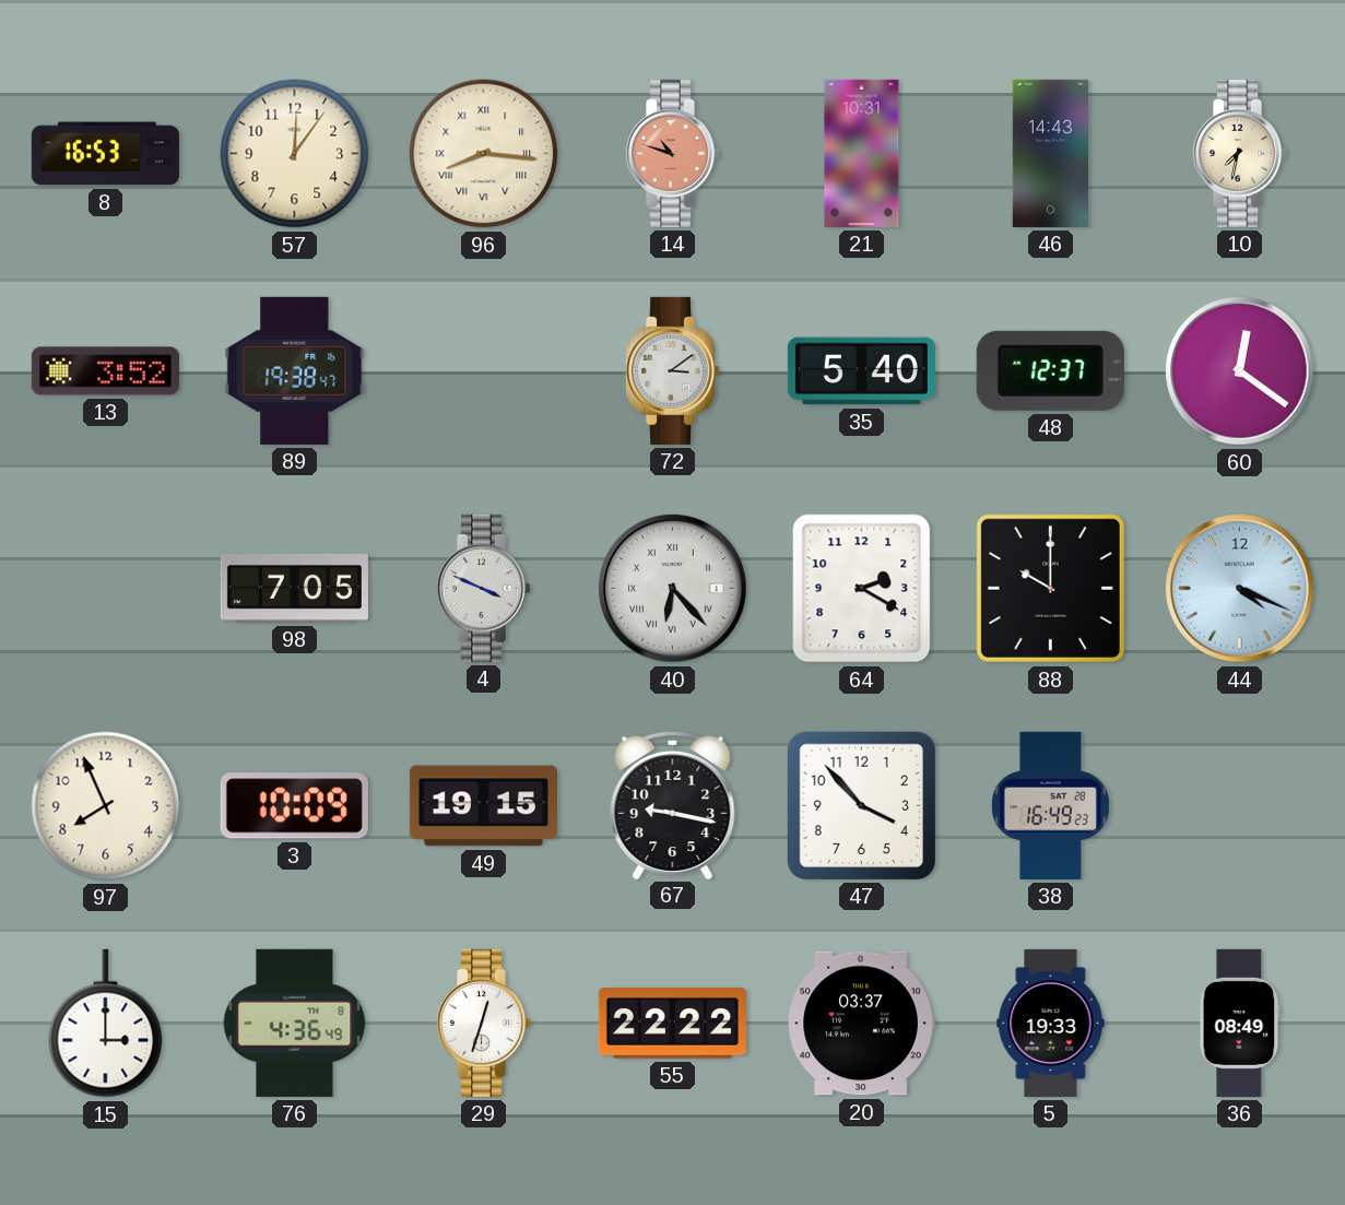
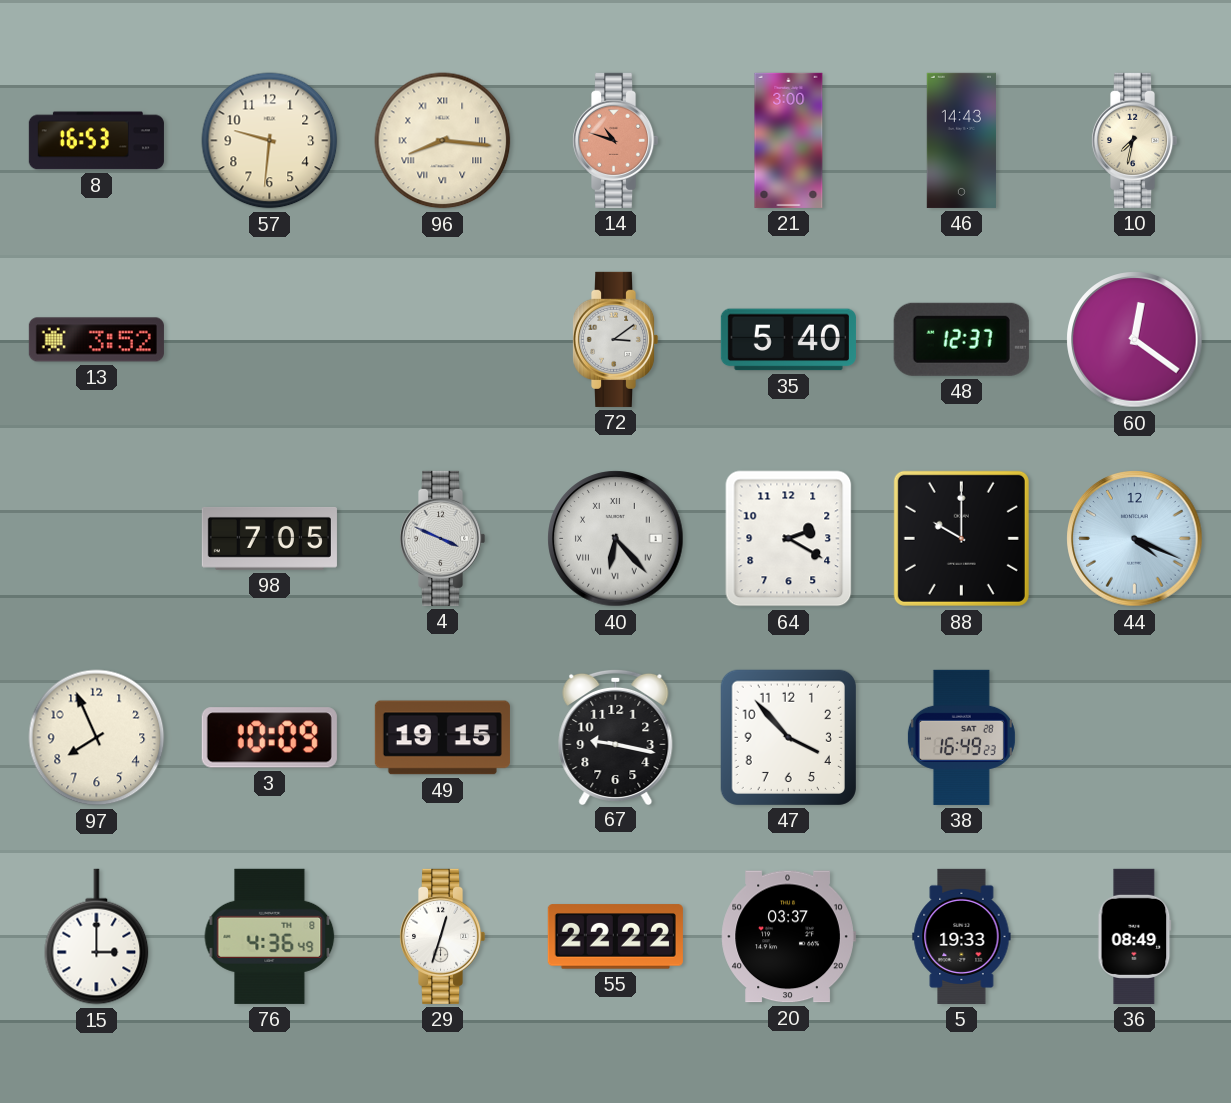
57: 12:06 -> 9:31 (270, 141)
21: 10:31 -> 3:00 (789, 140)
89: 19:38 -> none (295, 370)
